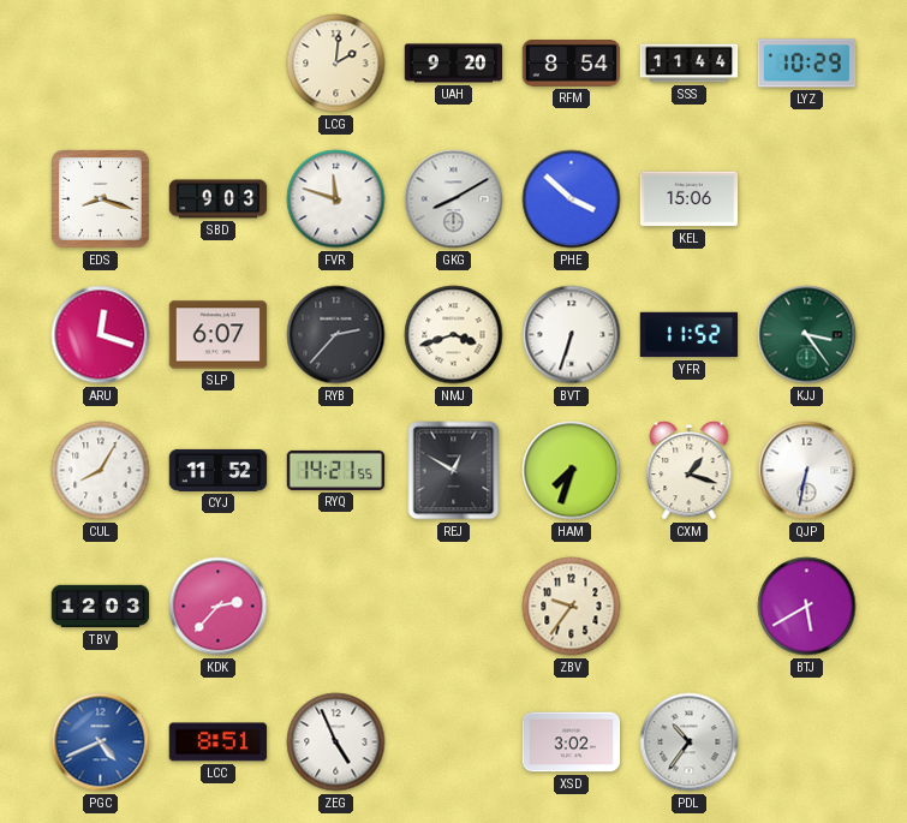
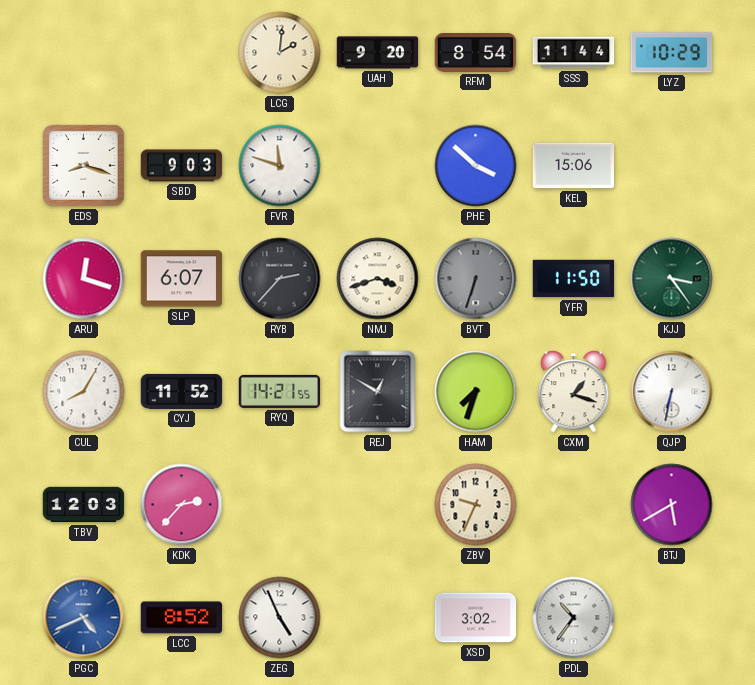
GKG: 8:10 -> none (454, 199)
BVT dial: white -> grey (476, 279)
YFR: 11:52 -> 11:50 (574, 279)
ZBV: 9:36 -> 9:34 (476, 505)
LCC: 8:51 -> 8:52 (182, 618)
